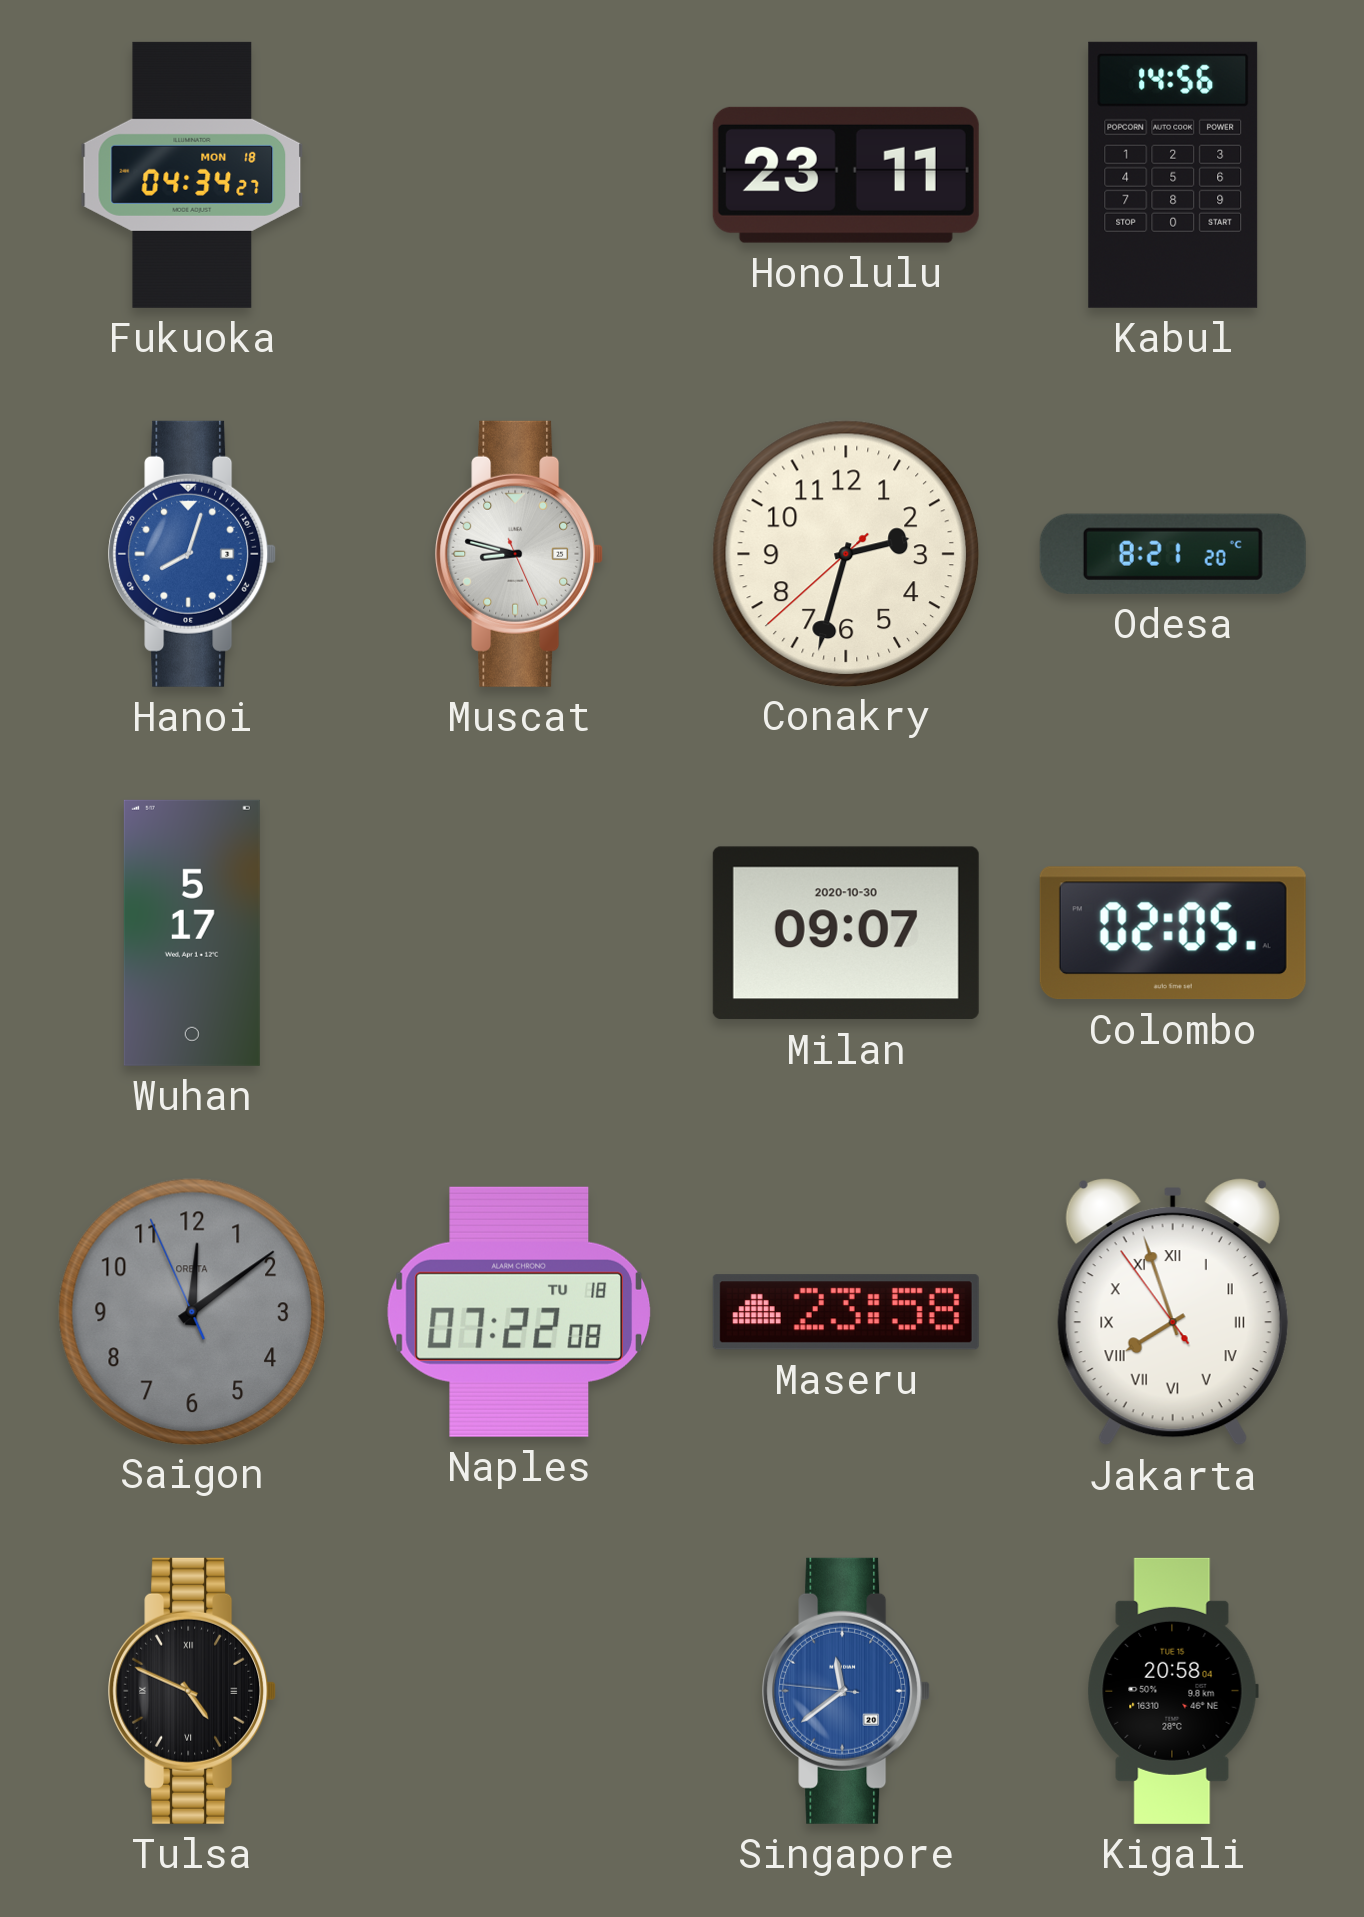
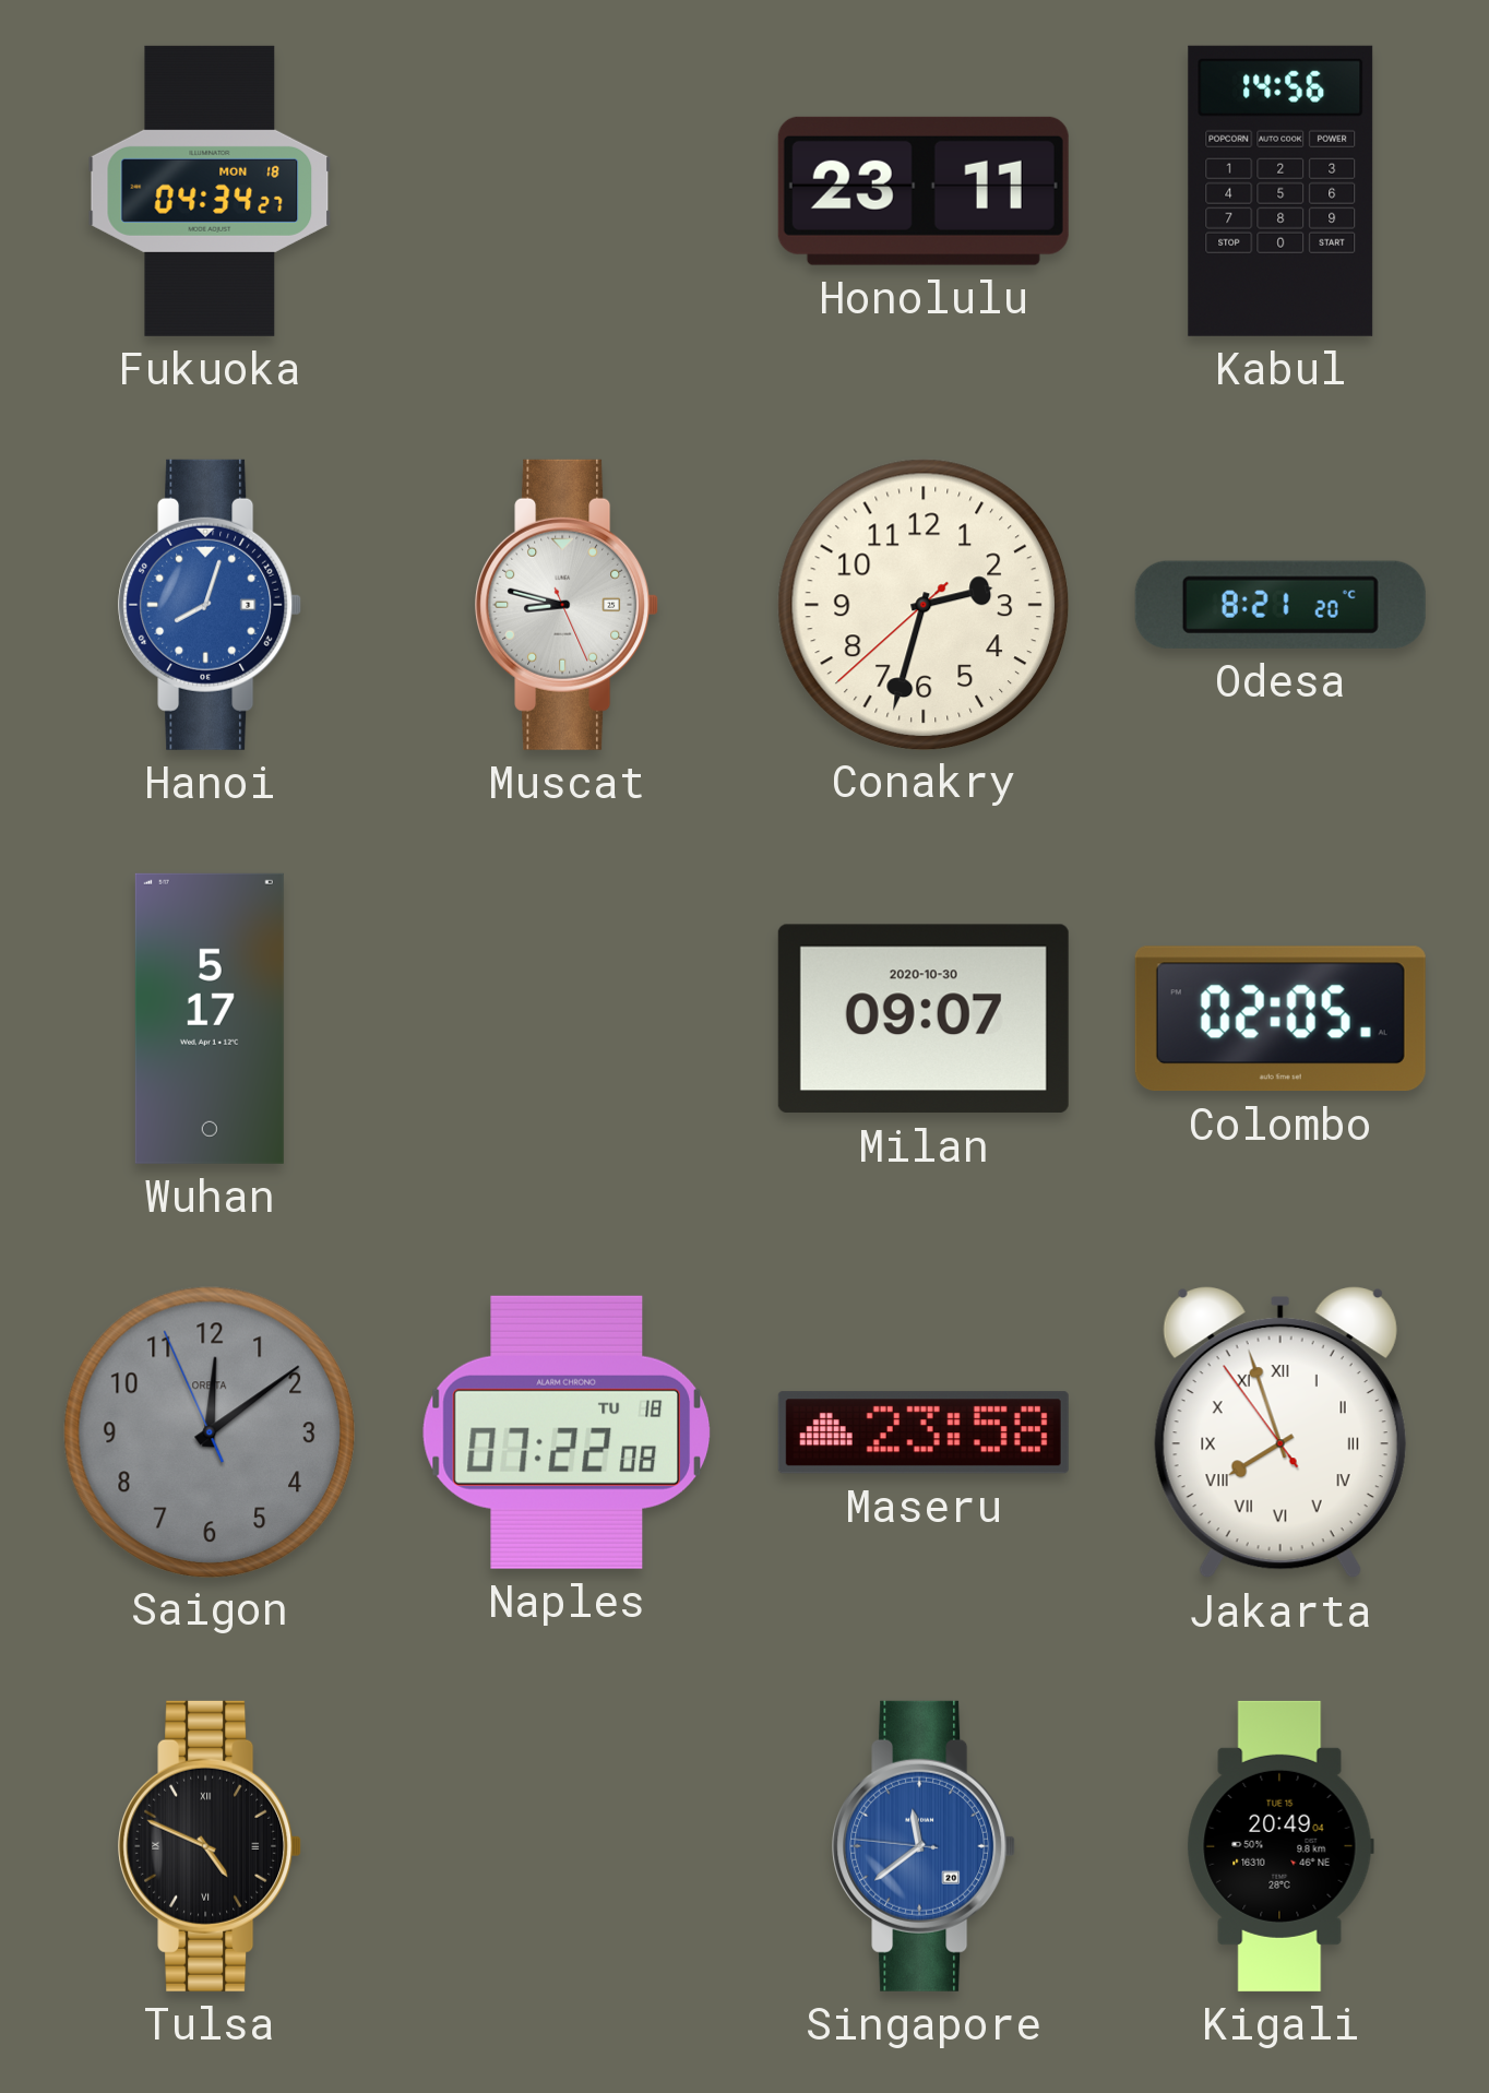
Kigali: 20:58 -> 20:49 (1280, 1846)
